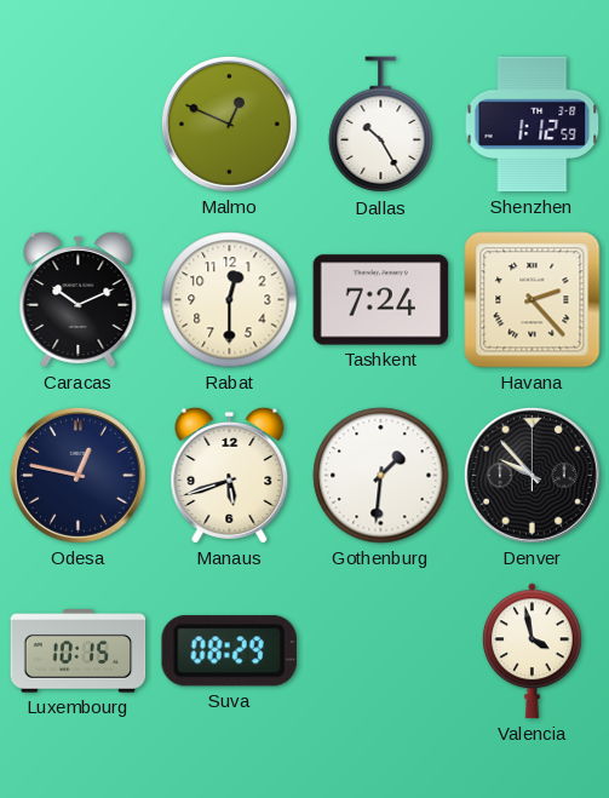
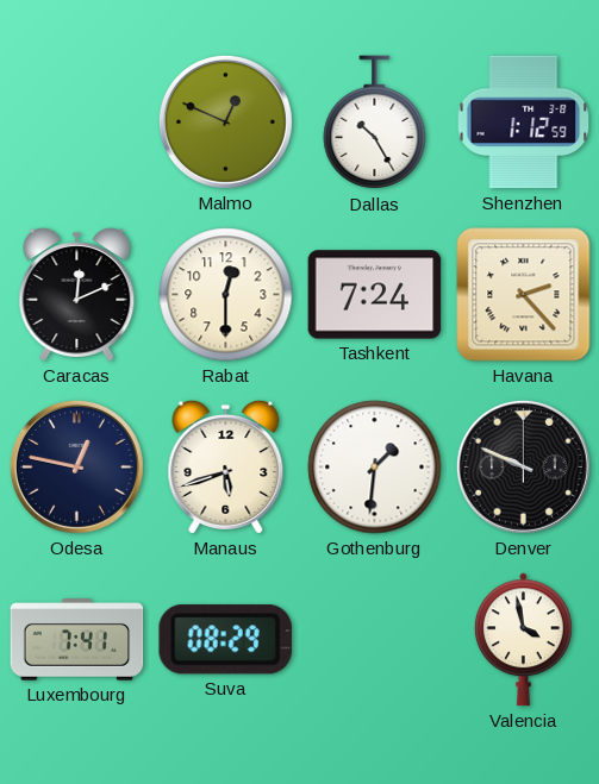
Caracas: 10:11 -> 12:11 (77, 294)
Denver: 9:53 -> 9:49 (523, 466)
Luxembourg: 10:15 -> 7:41 (77, 640)
